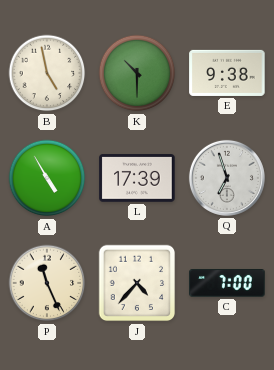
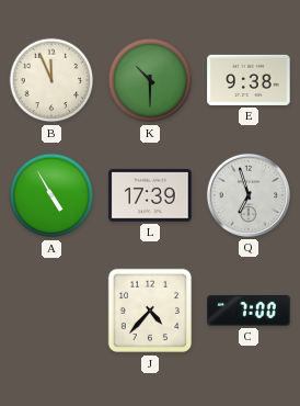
B: 4:58 -> 11:56 (51, 80)
P: 11:26 -> none (47, 283)
